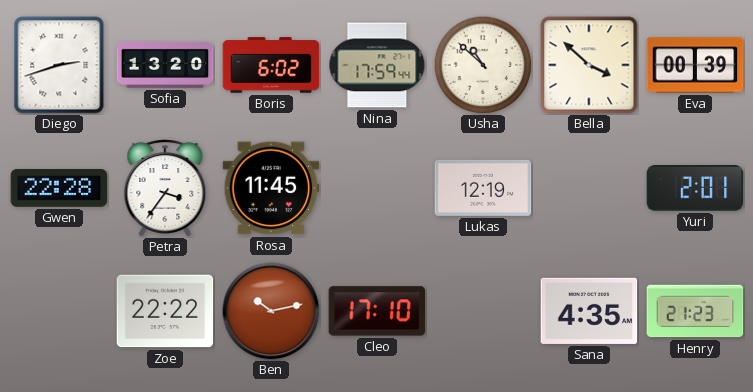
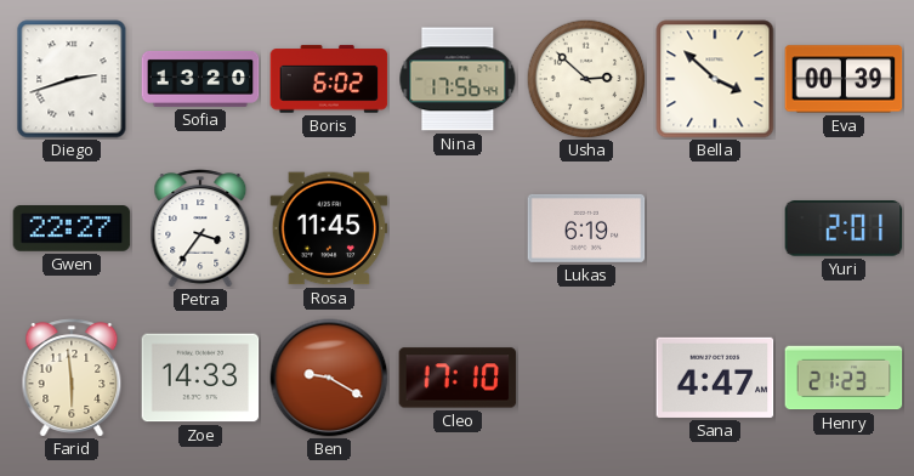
Nina: 17:59 -> 17:56 (458, 79)
Usha: 10:52 -> 2:52 (586, 79)
Gwen: 22:28 -> 22:27 (72, 229)
Lukas: 12:19 -> 6:19 (586, 228)
Farid: none -> 5:59 (72, 378)
Zoe: 22:22 -> 14:33 (200, 378)
Ben: 10:13 -> 9:20 (329, 378)
Sana: 4:35 -> 4:47 (715, 378)
